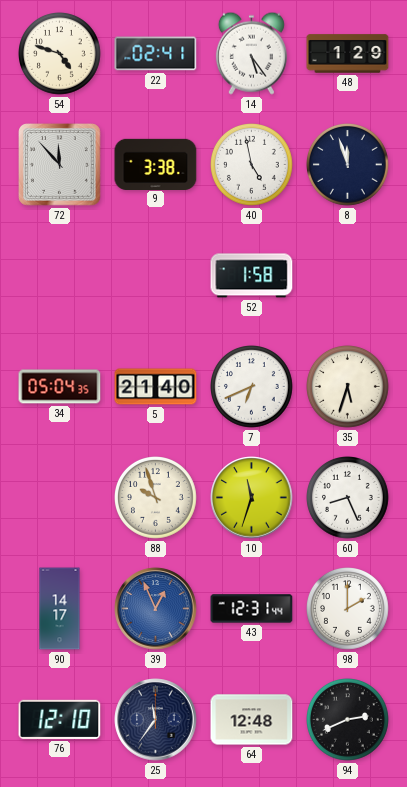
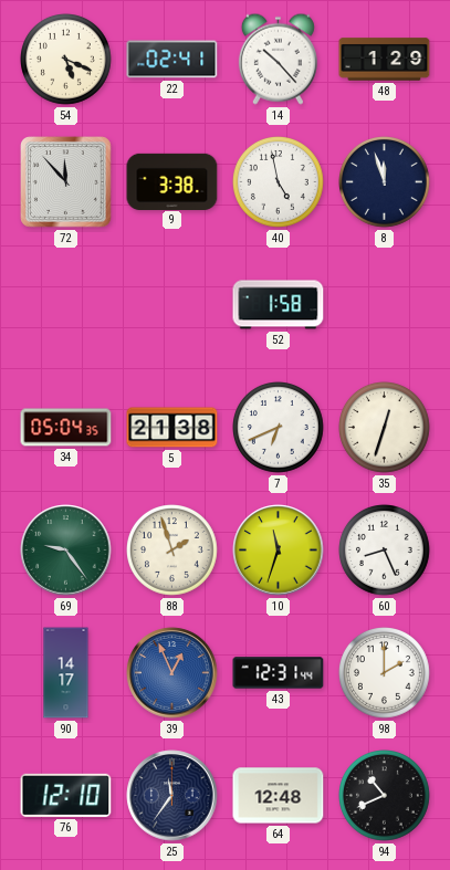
54: 4:48 -> 5:19 (66, 60)
14: 5:24 -> 10:23 (278, 59)
5: 21:40 -> 21:38 (172, 428)
35: 5:33 -> 12:33 (385, 428)
69: none -> 9:24 (66, 551)
88: 9:57 -> 1:57 (172, 551)
94: 2:41 -> 10:41 (385, 796)
